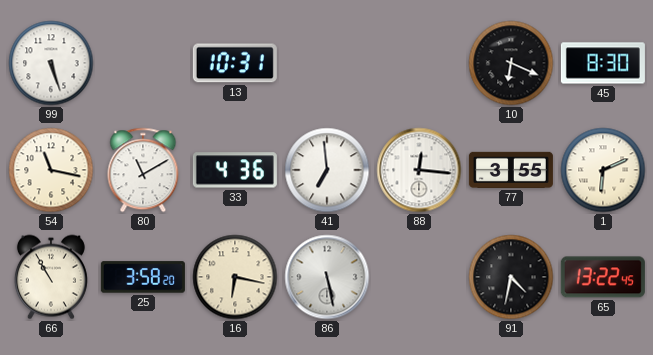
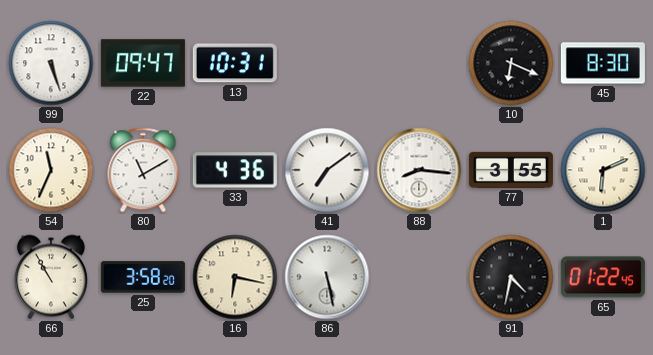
22: none -> 09:47 (143, 63)
54: 11:17 -> 11:34 (51, 170)
41: 6:59 -> 7:09 (327, 170)
88: 12:16 -> 8:16 (419, 170)
65: 13:22 -> 01:22 (603, 277)
